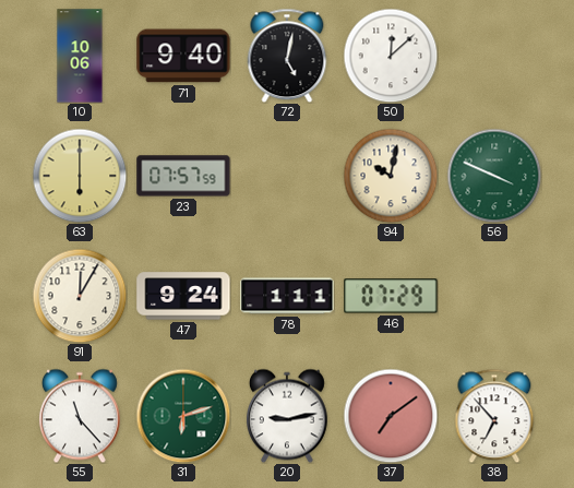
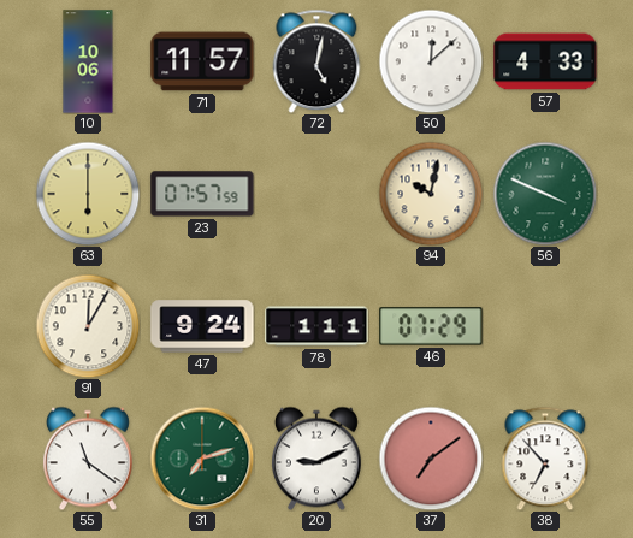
71: 9:40 -> 11:57 (202, 61)
57: none -> 4:33 (545, 61)
55: 11:23 -> 11:21 (88, 459)
31: 6:12 -> 7:12 (202, 459)
20: 9:13 -> 9:11 (316, 459)
